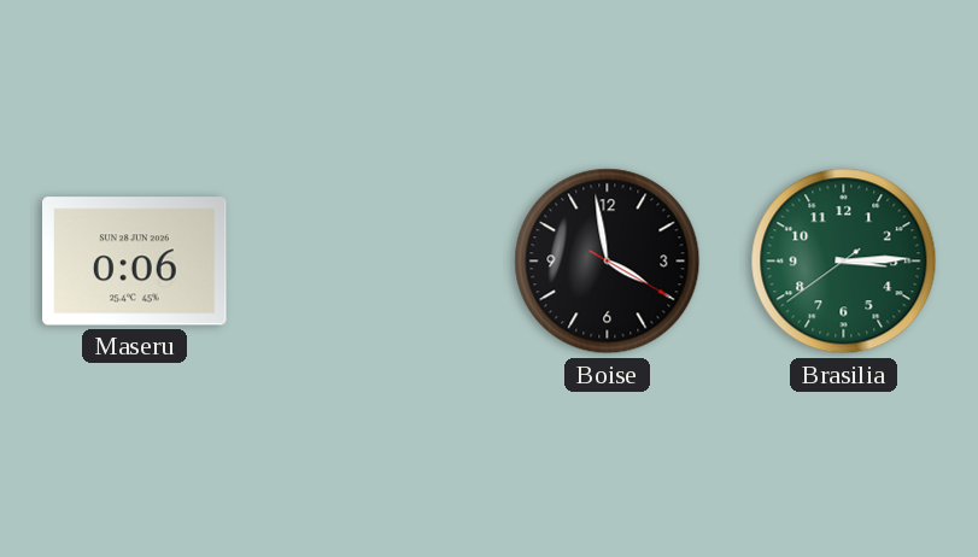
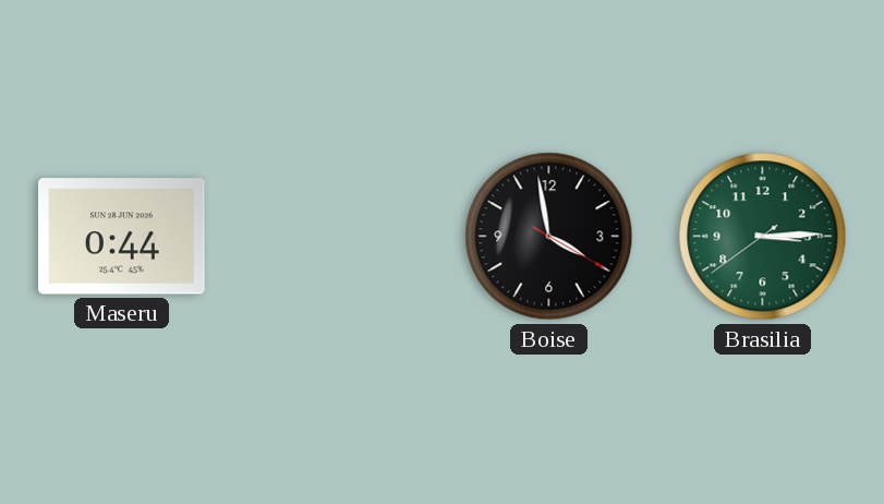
Maseru: 0:06 -> 0:44 (122, 237)
